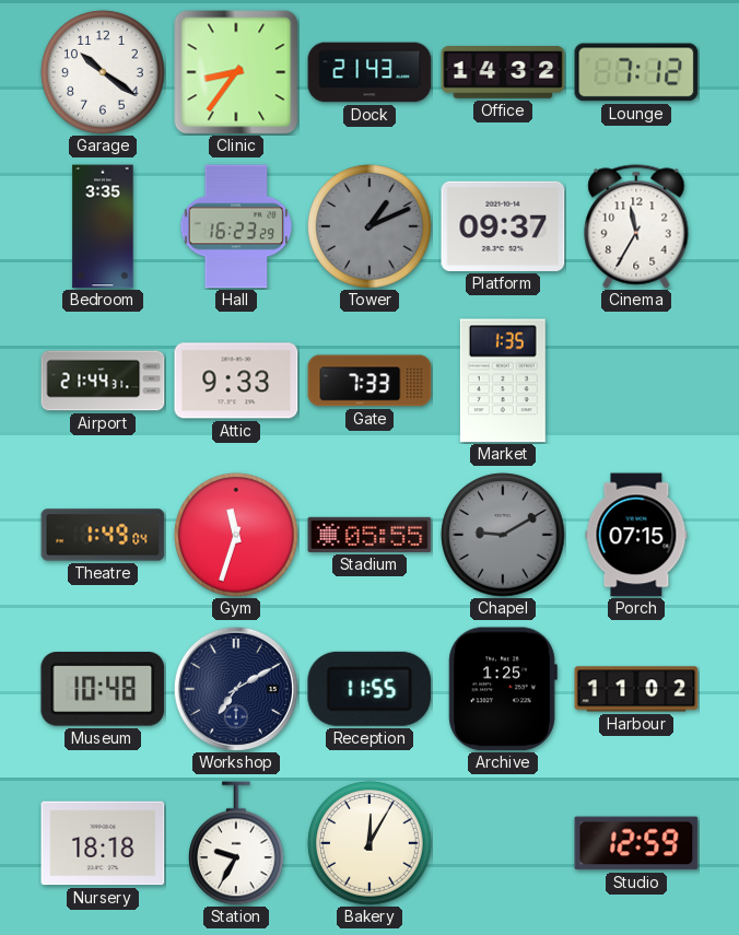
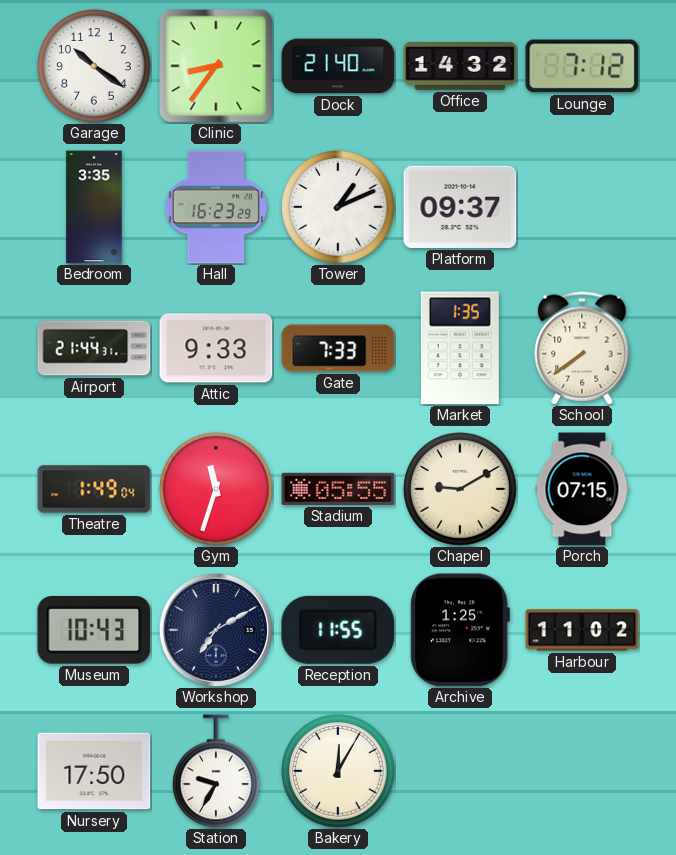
Dock: 21:43 -> 21:40 (338, 66)
Tower dial: grey -> white (338, 207)
Cinema: 11:35 -> none (636, 226)
School: none -> 7:39 (582, 348)
Chapel dial: grey -> cream (460, 489)
Museum: 10:48 -> 10:43 (94, 631)
Nursery: 18:18 -> 17:50 (94, 771)
Studio: 12:59 -> none (636, 843)
